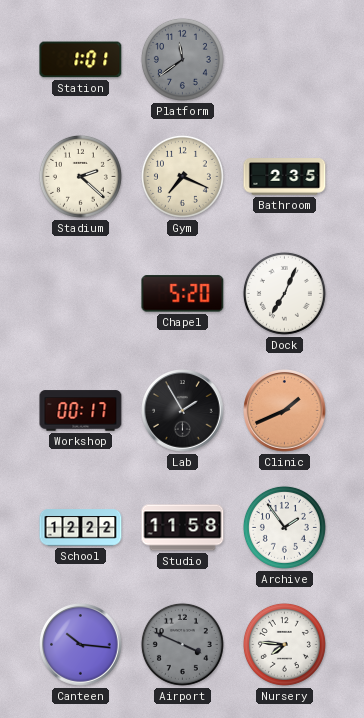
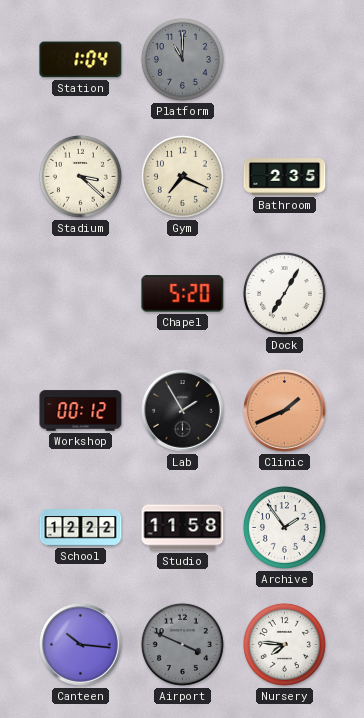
Station: 1:01 -> 1:04 (81, 60)
Platform: 11:39 -> 11:00 (182, 59)
Stadium: 2:22 -> 3:22 (80, 176)
Dock: 7:04 -> 7:05 (284, 293)
Workshop: 00:17 -> 00:12 (81, 411)
